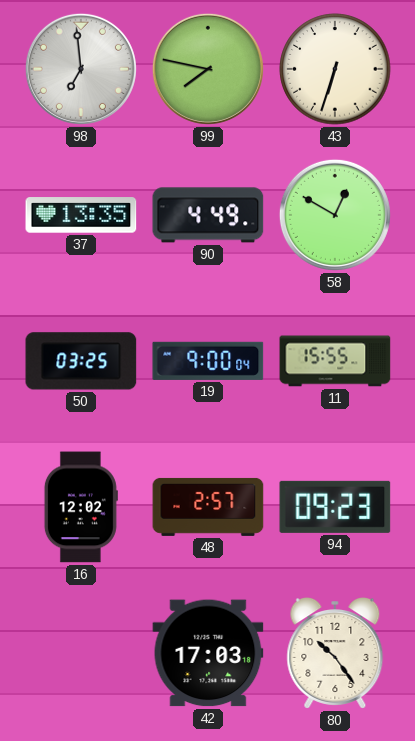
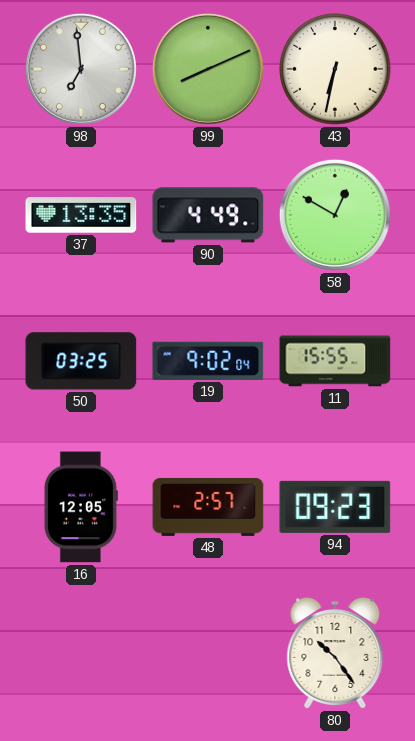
99: 7:47 -> 8:11 (208, 69)
43: 6:33 -> 6:32 (335, 69)
19: 9:00 -> 9:02 (208, 361)
16: 12:02 -> 12:05 (81, 507)
42: 17:03 -> none (208, 653)
